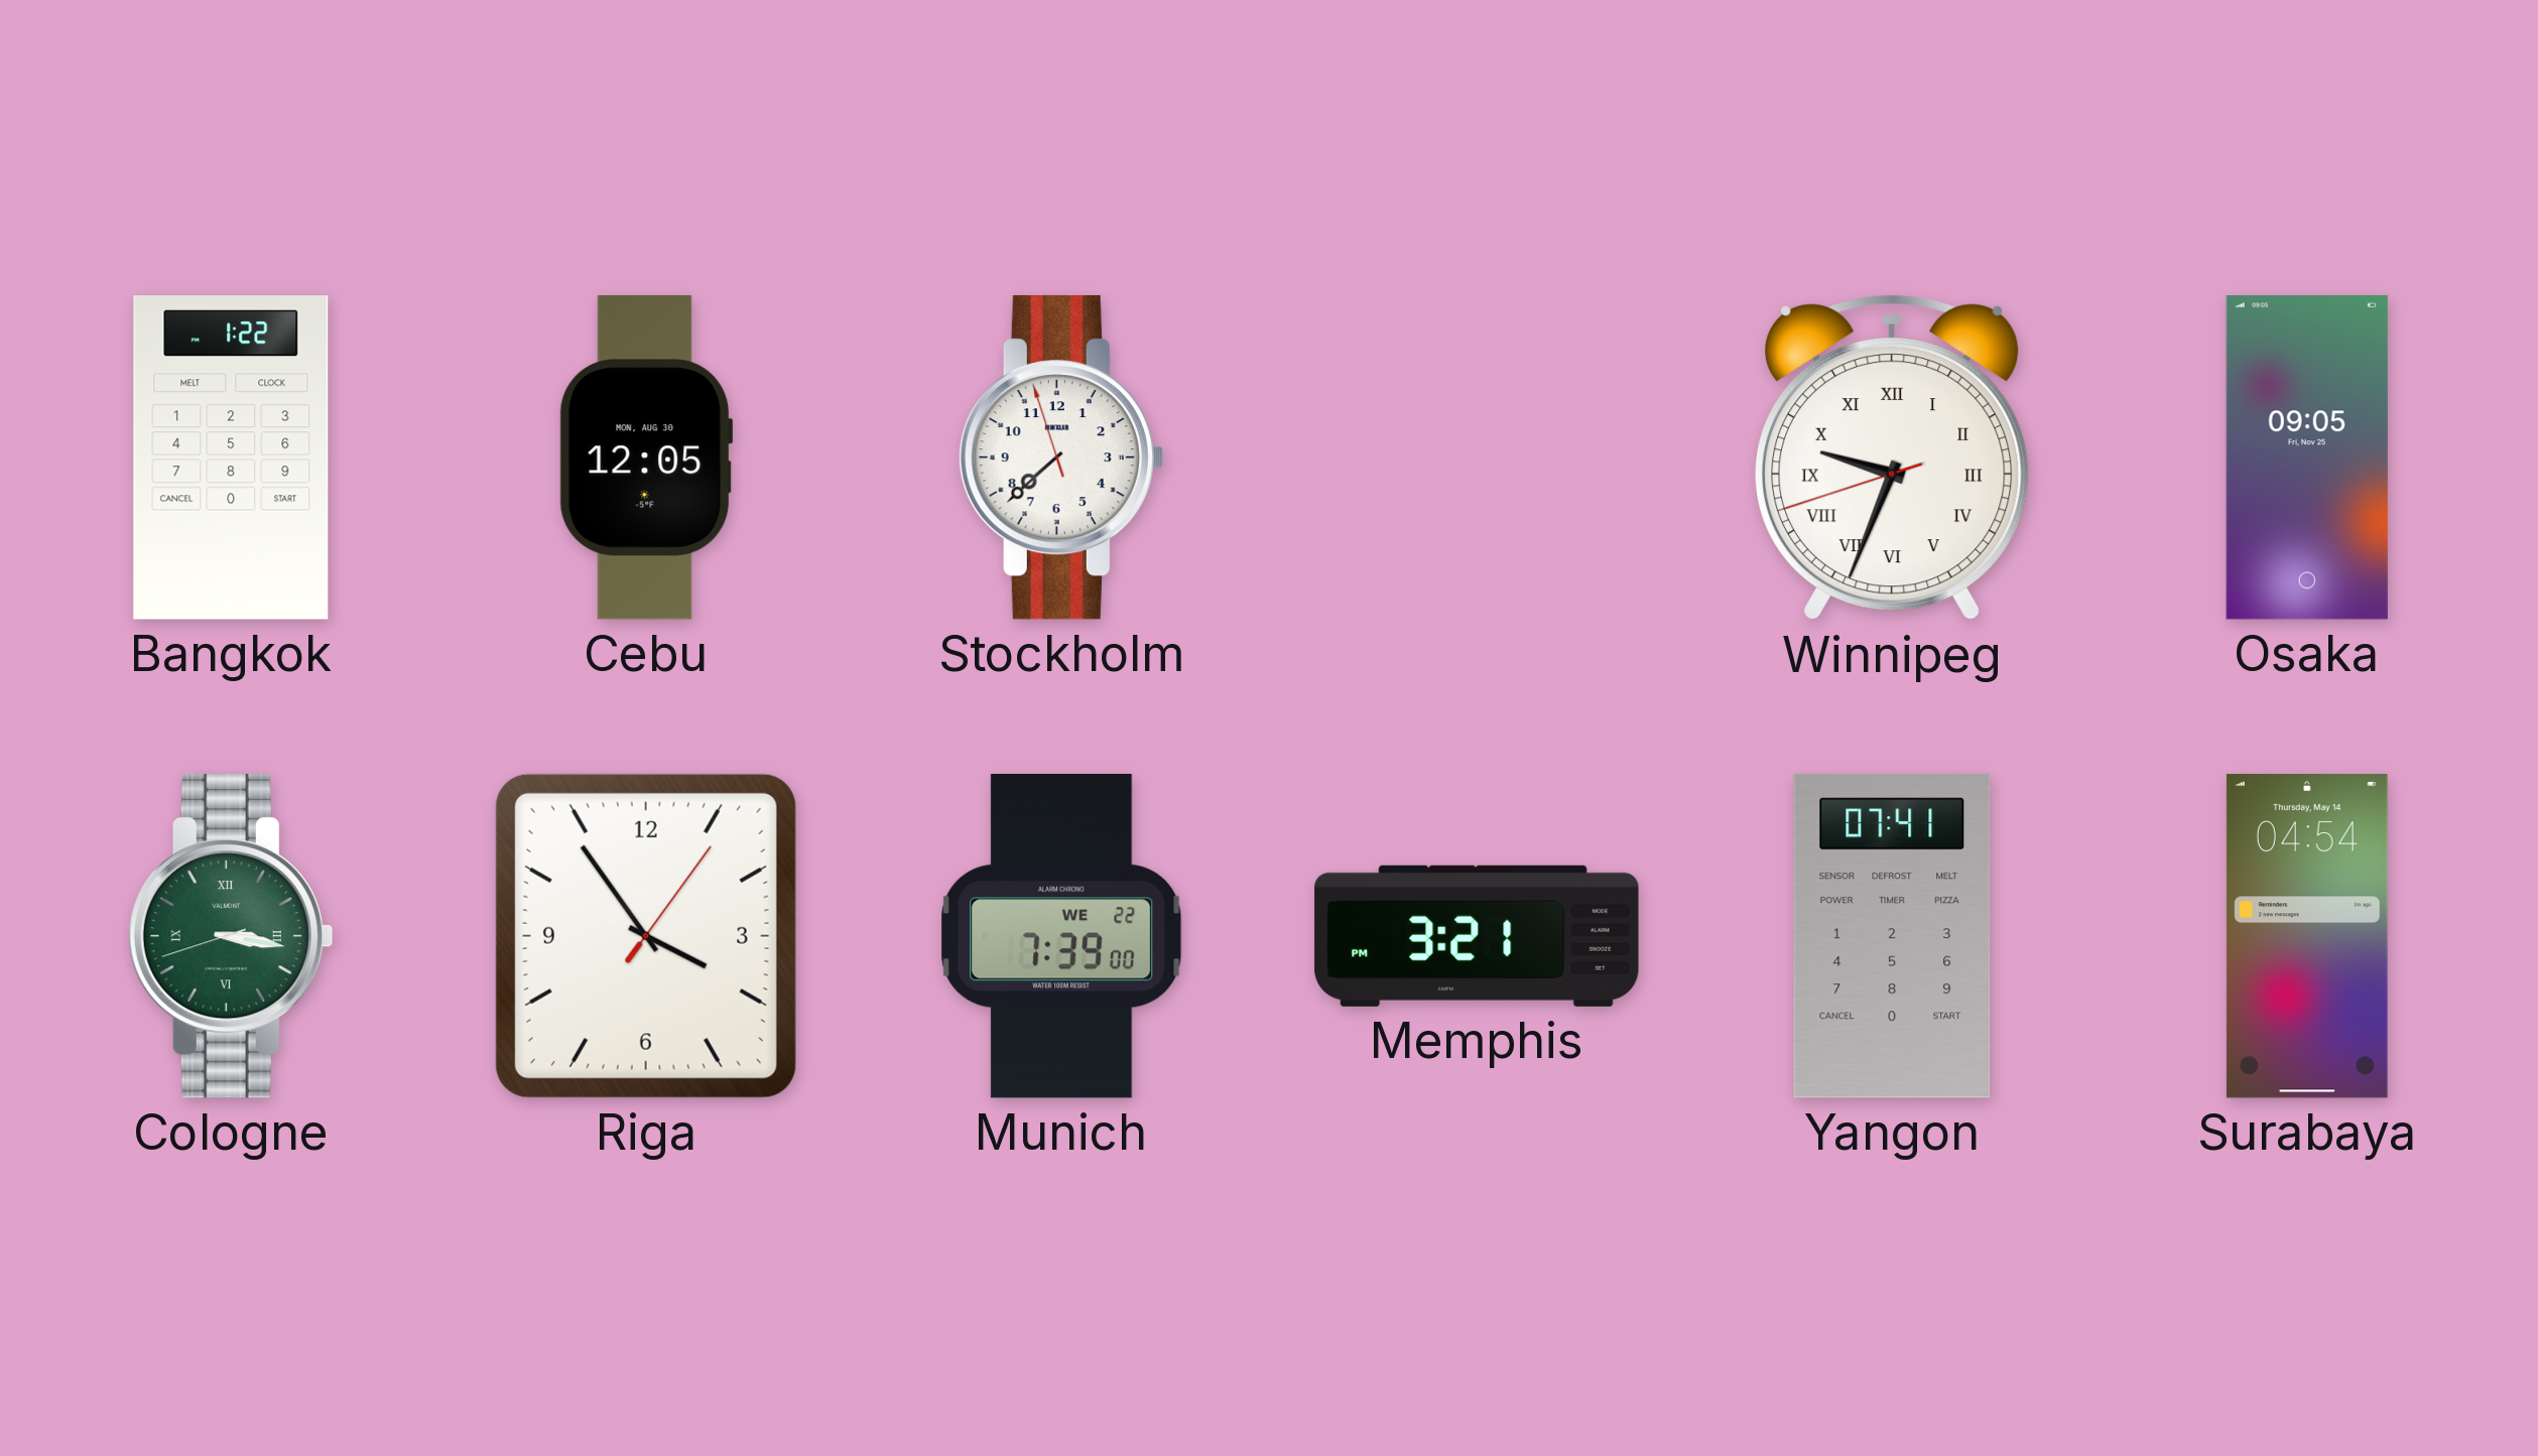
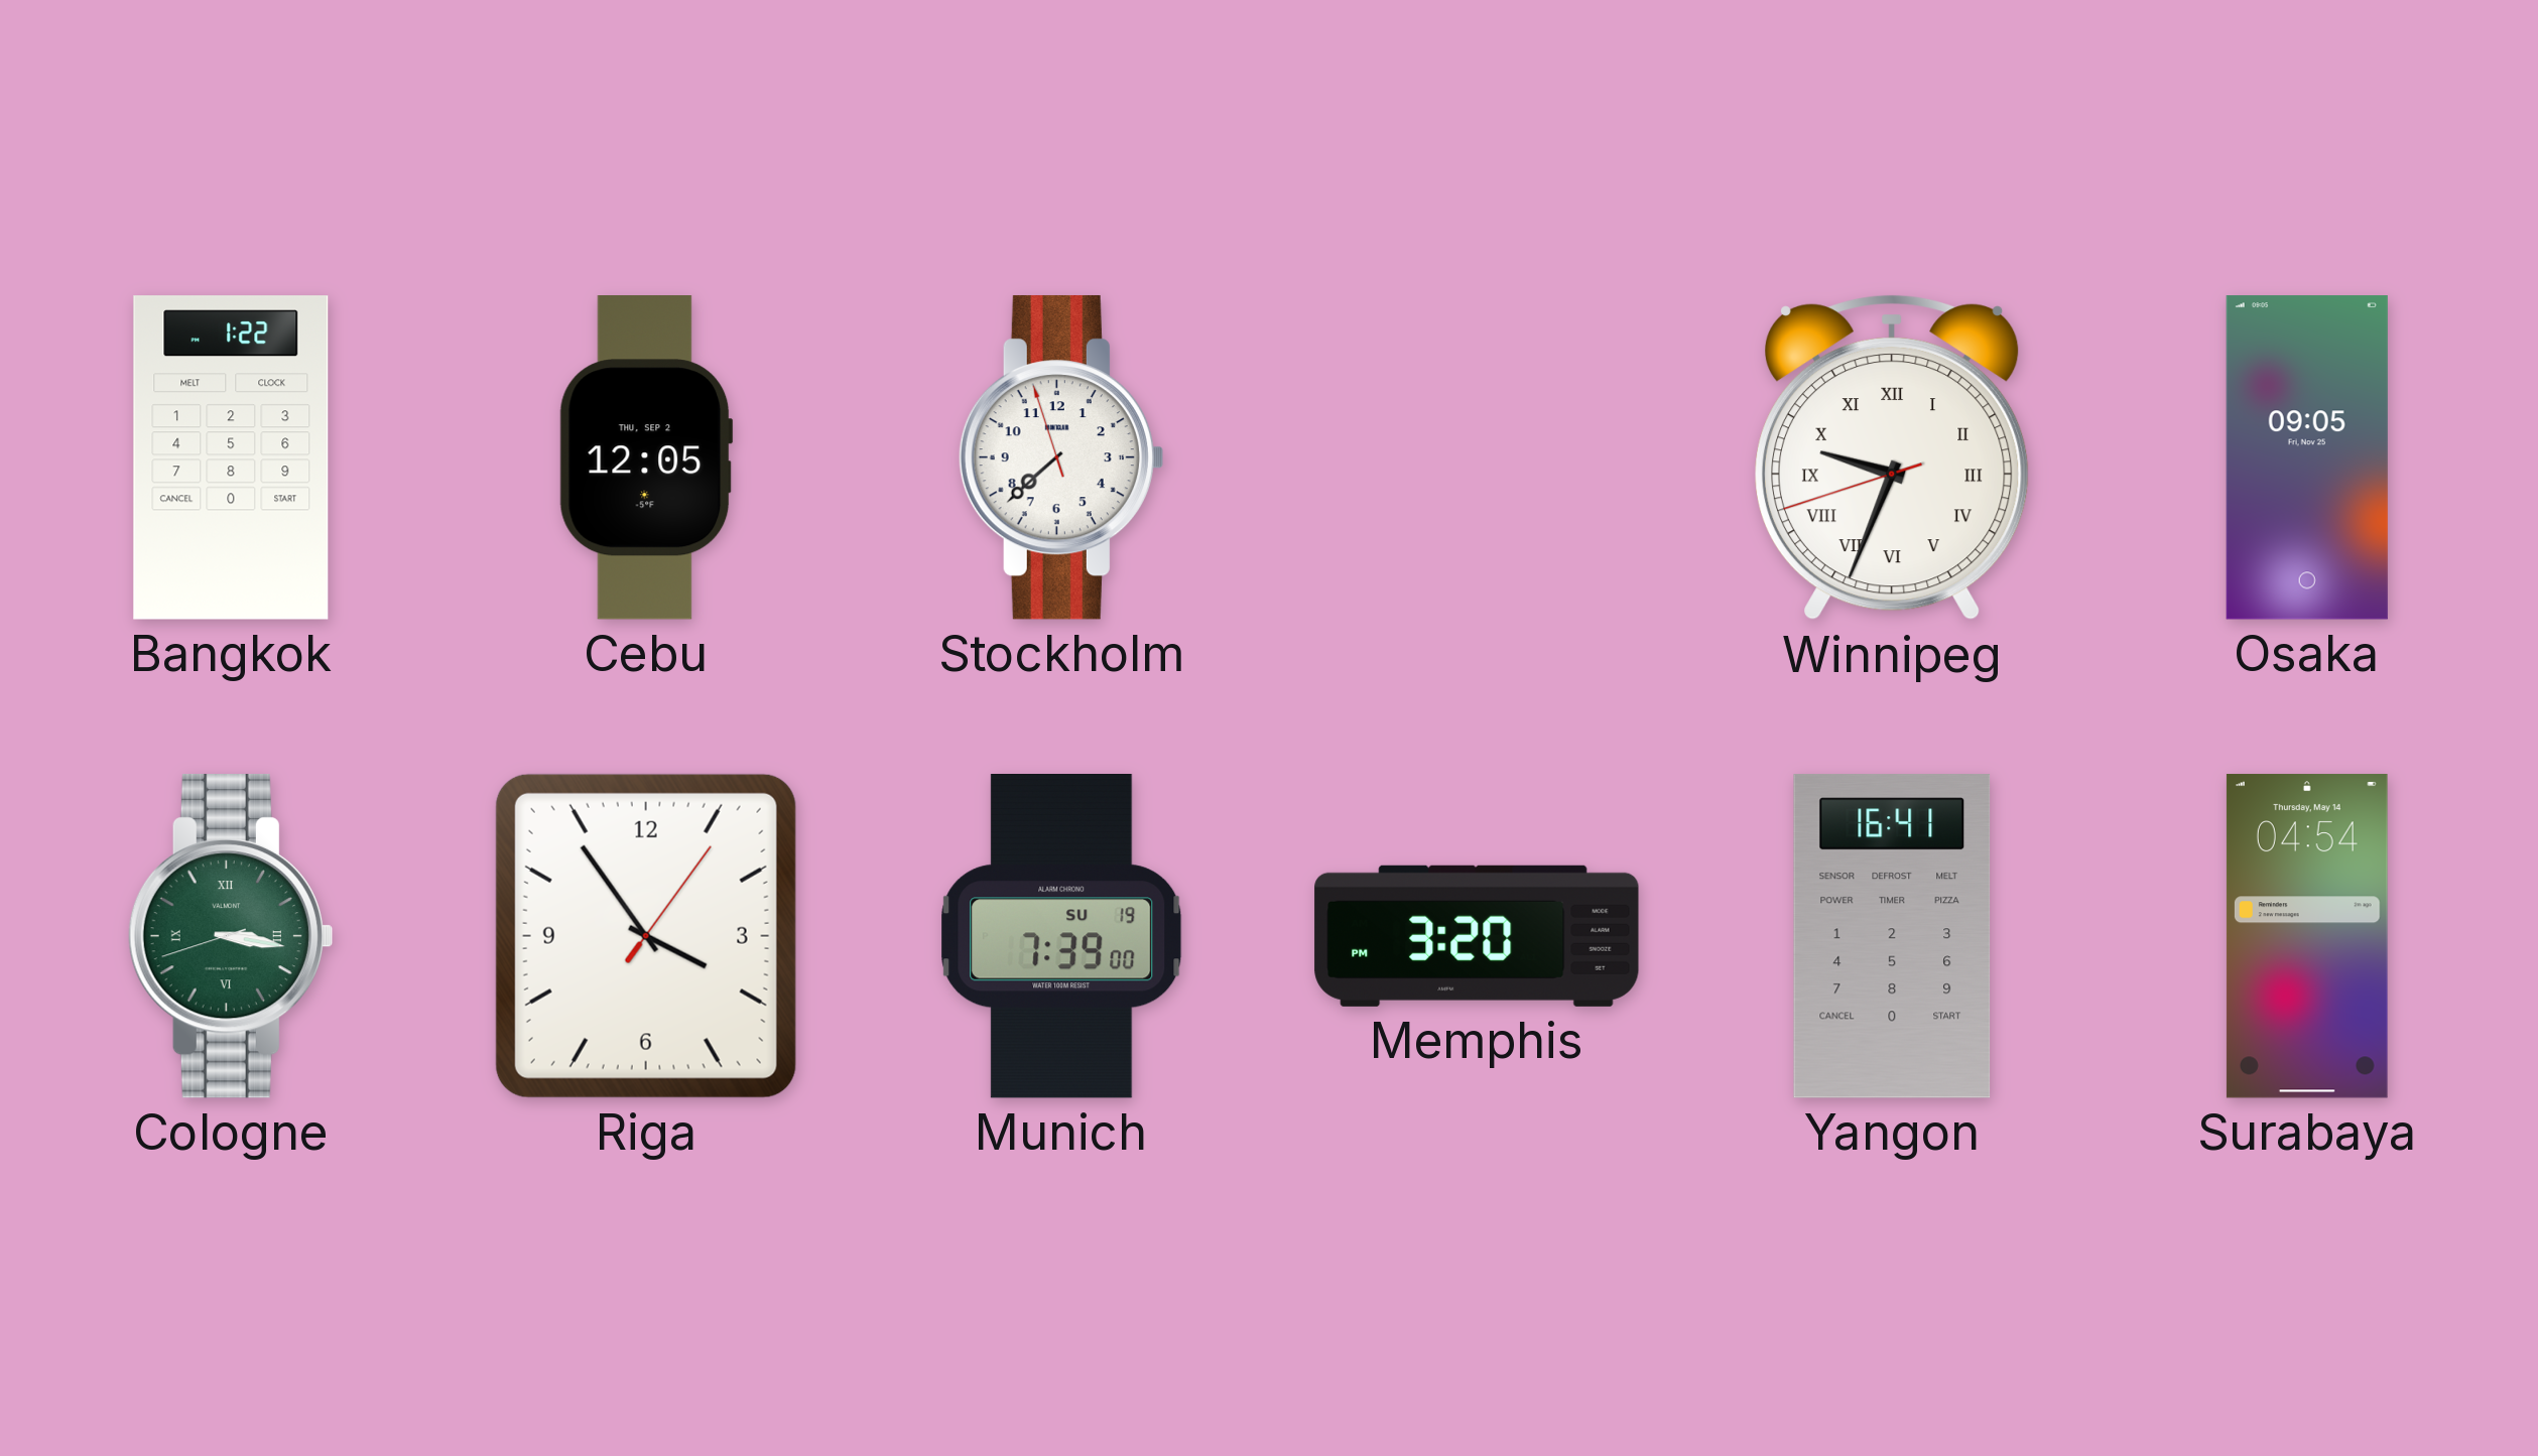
Cebu date: MON, AUG 30 -> THU, SEP 2 (646, 458)
Munich date: WE 22 -> SU 19 (1061, 937)
Memphis: 3:21 -> 3:20 (1477, 936)
Yangon: 07:41 -> 16:41 (1892, 936)
